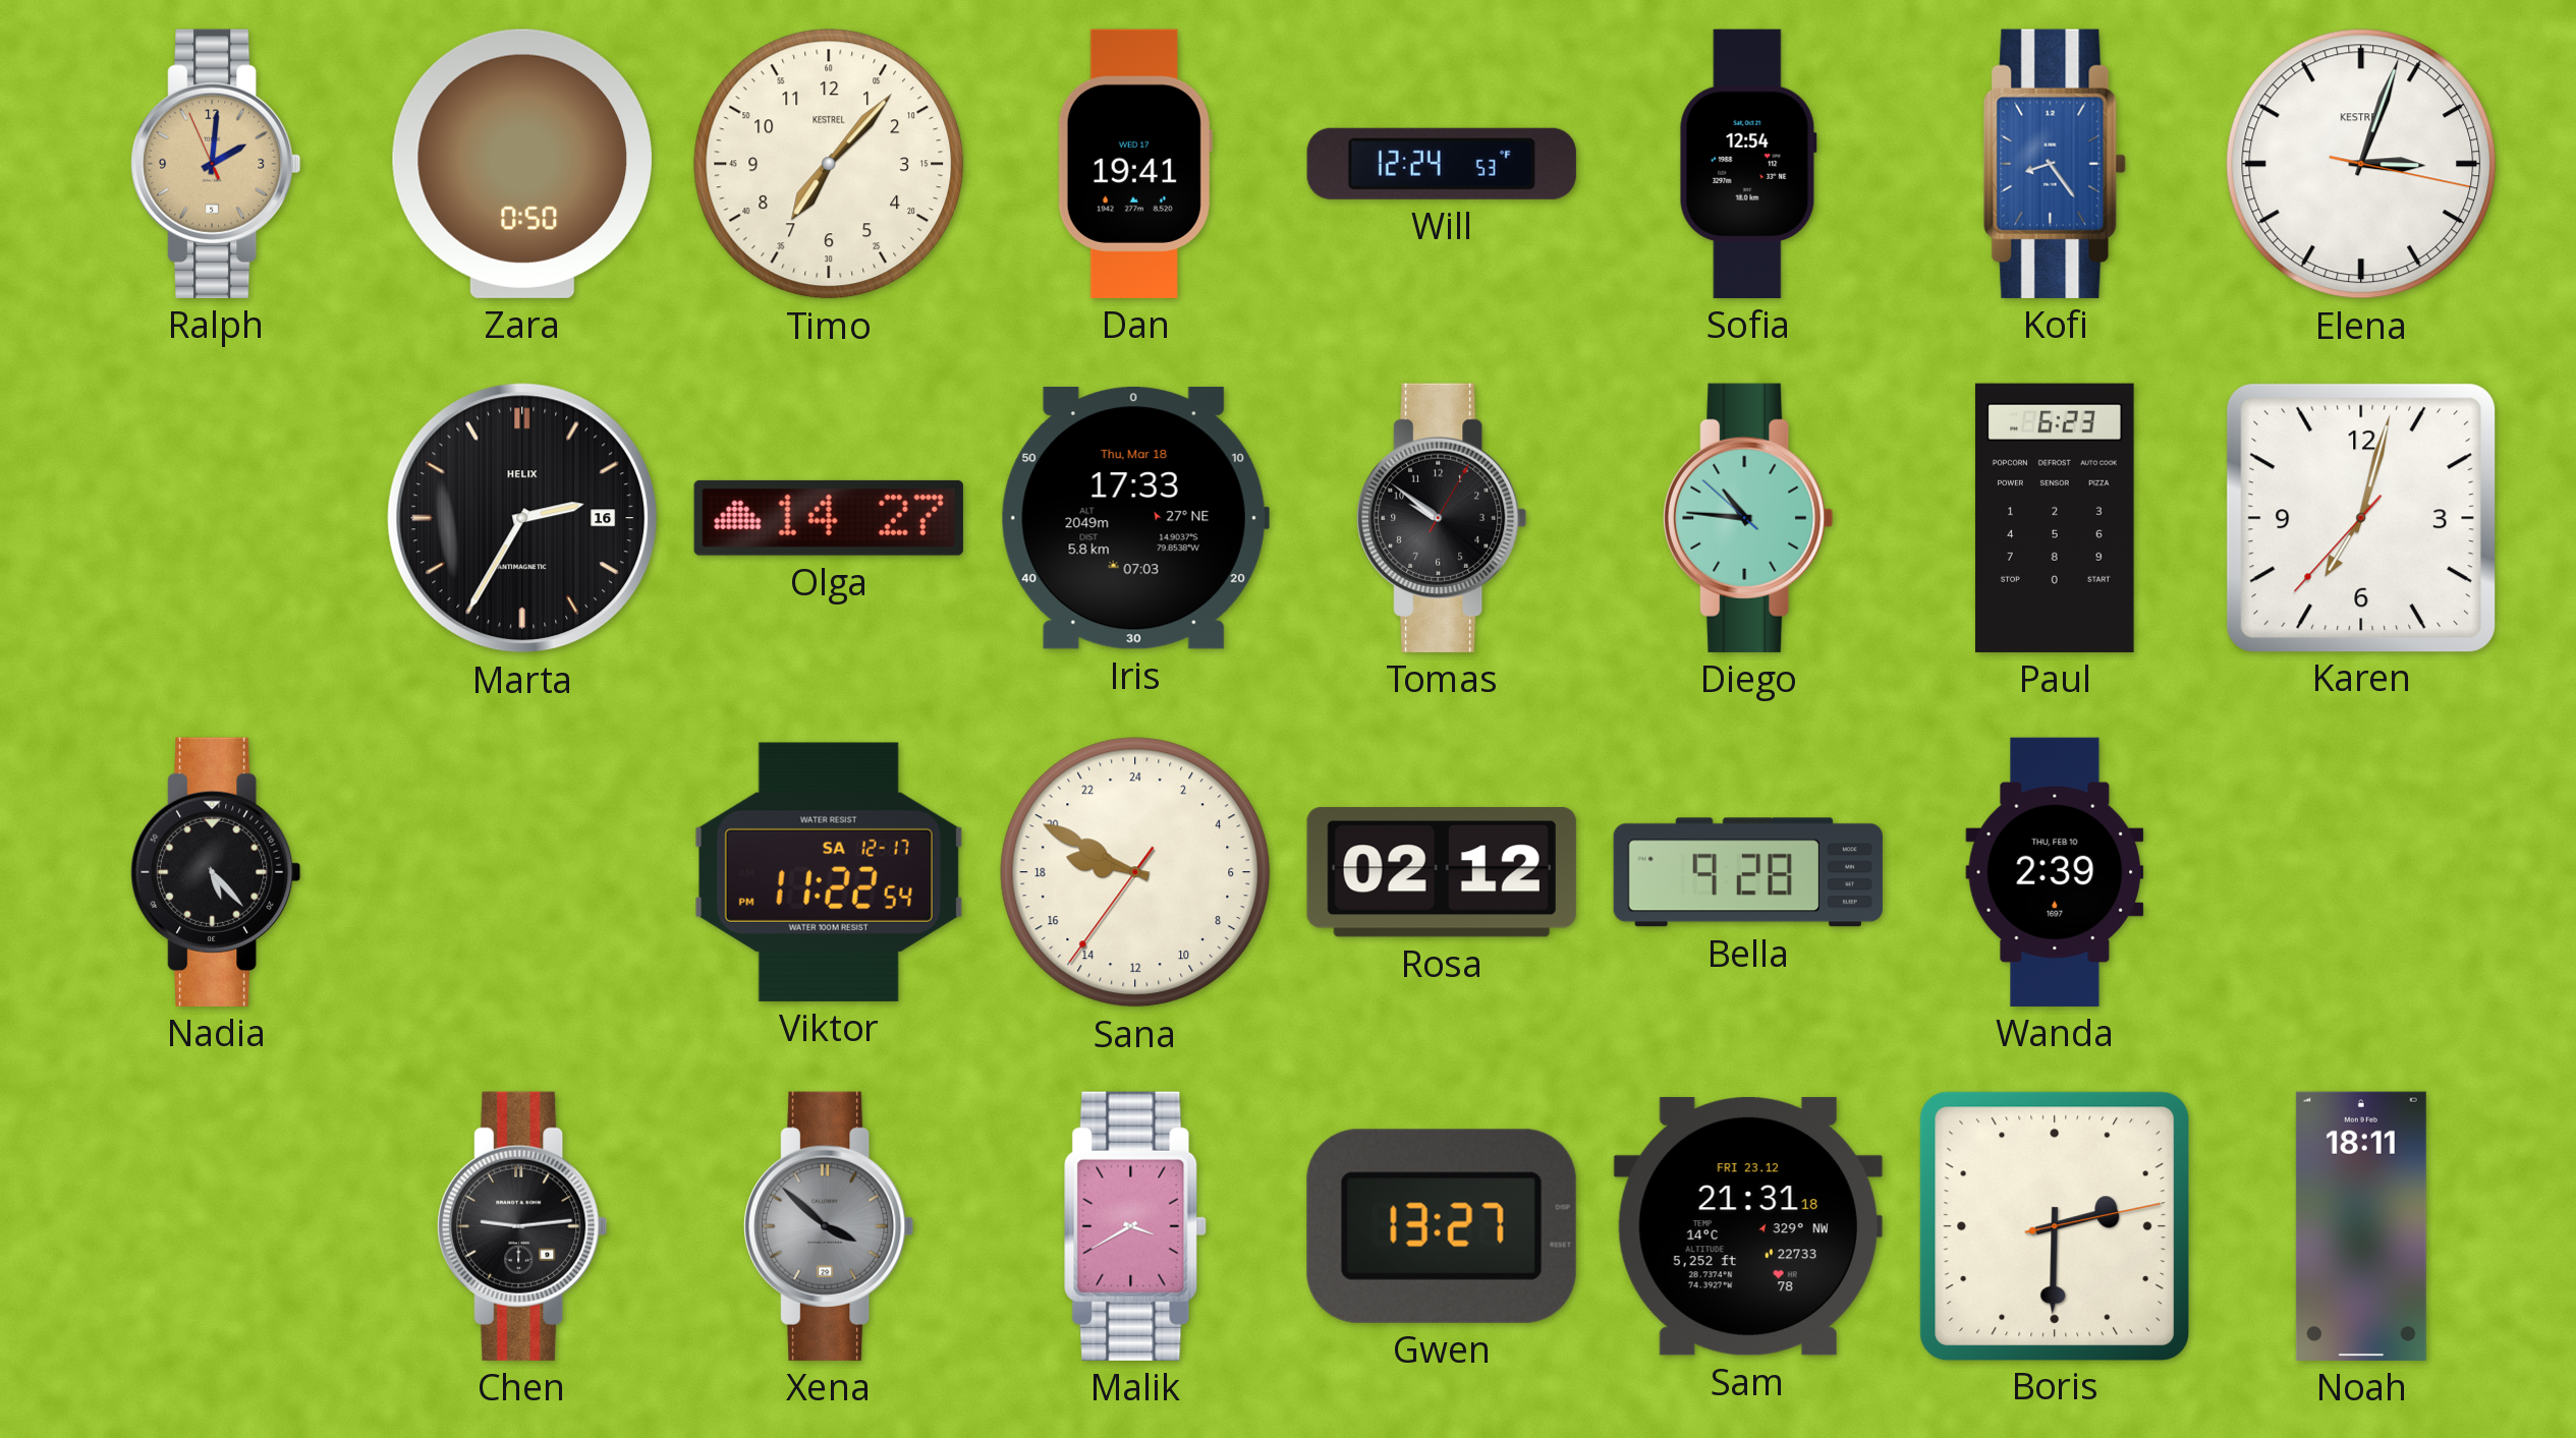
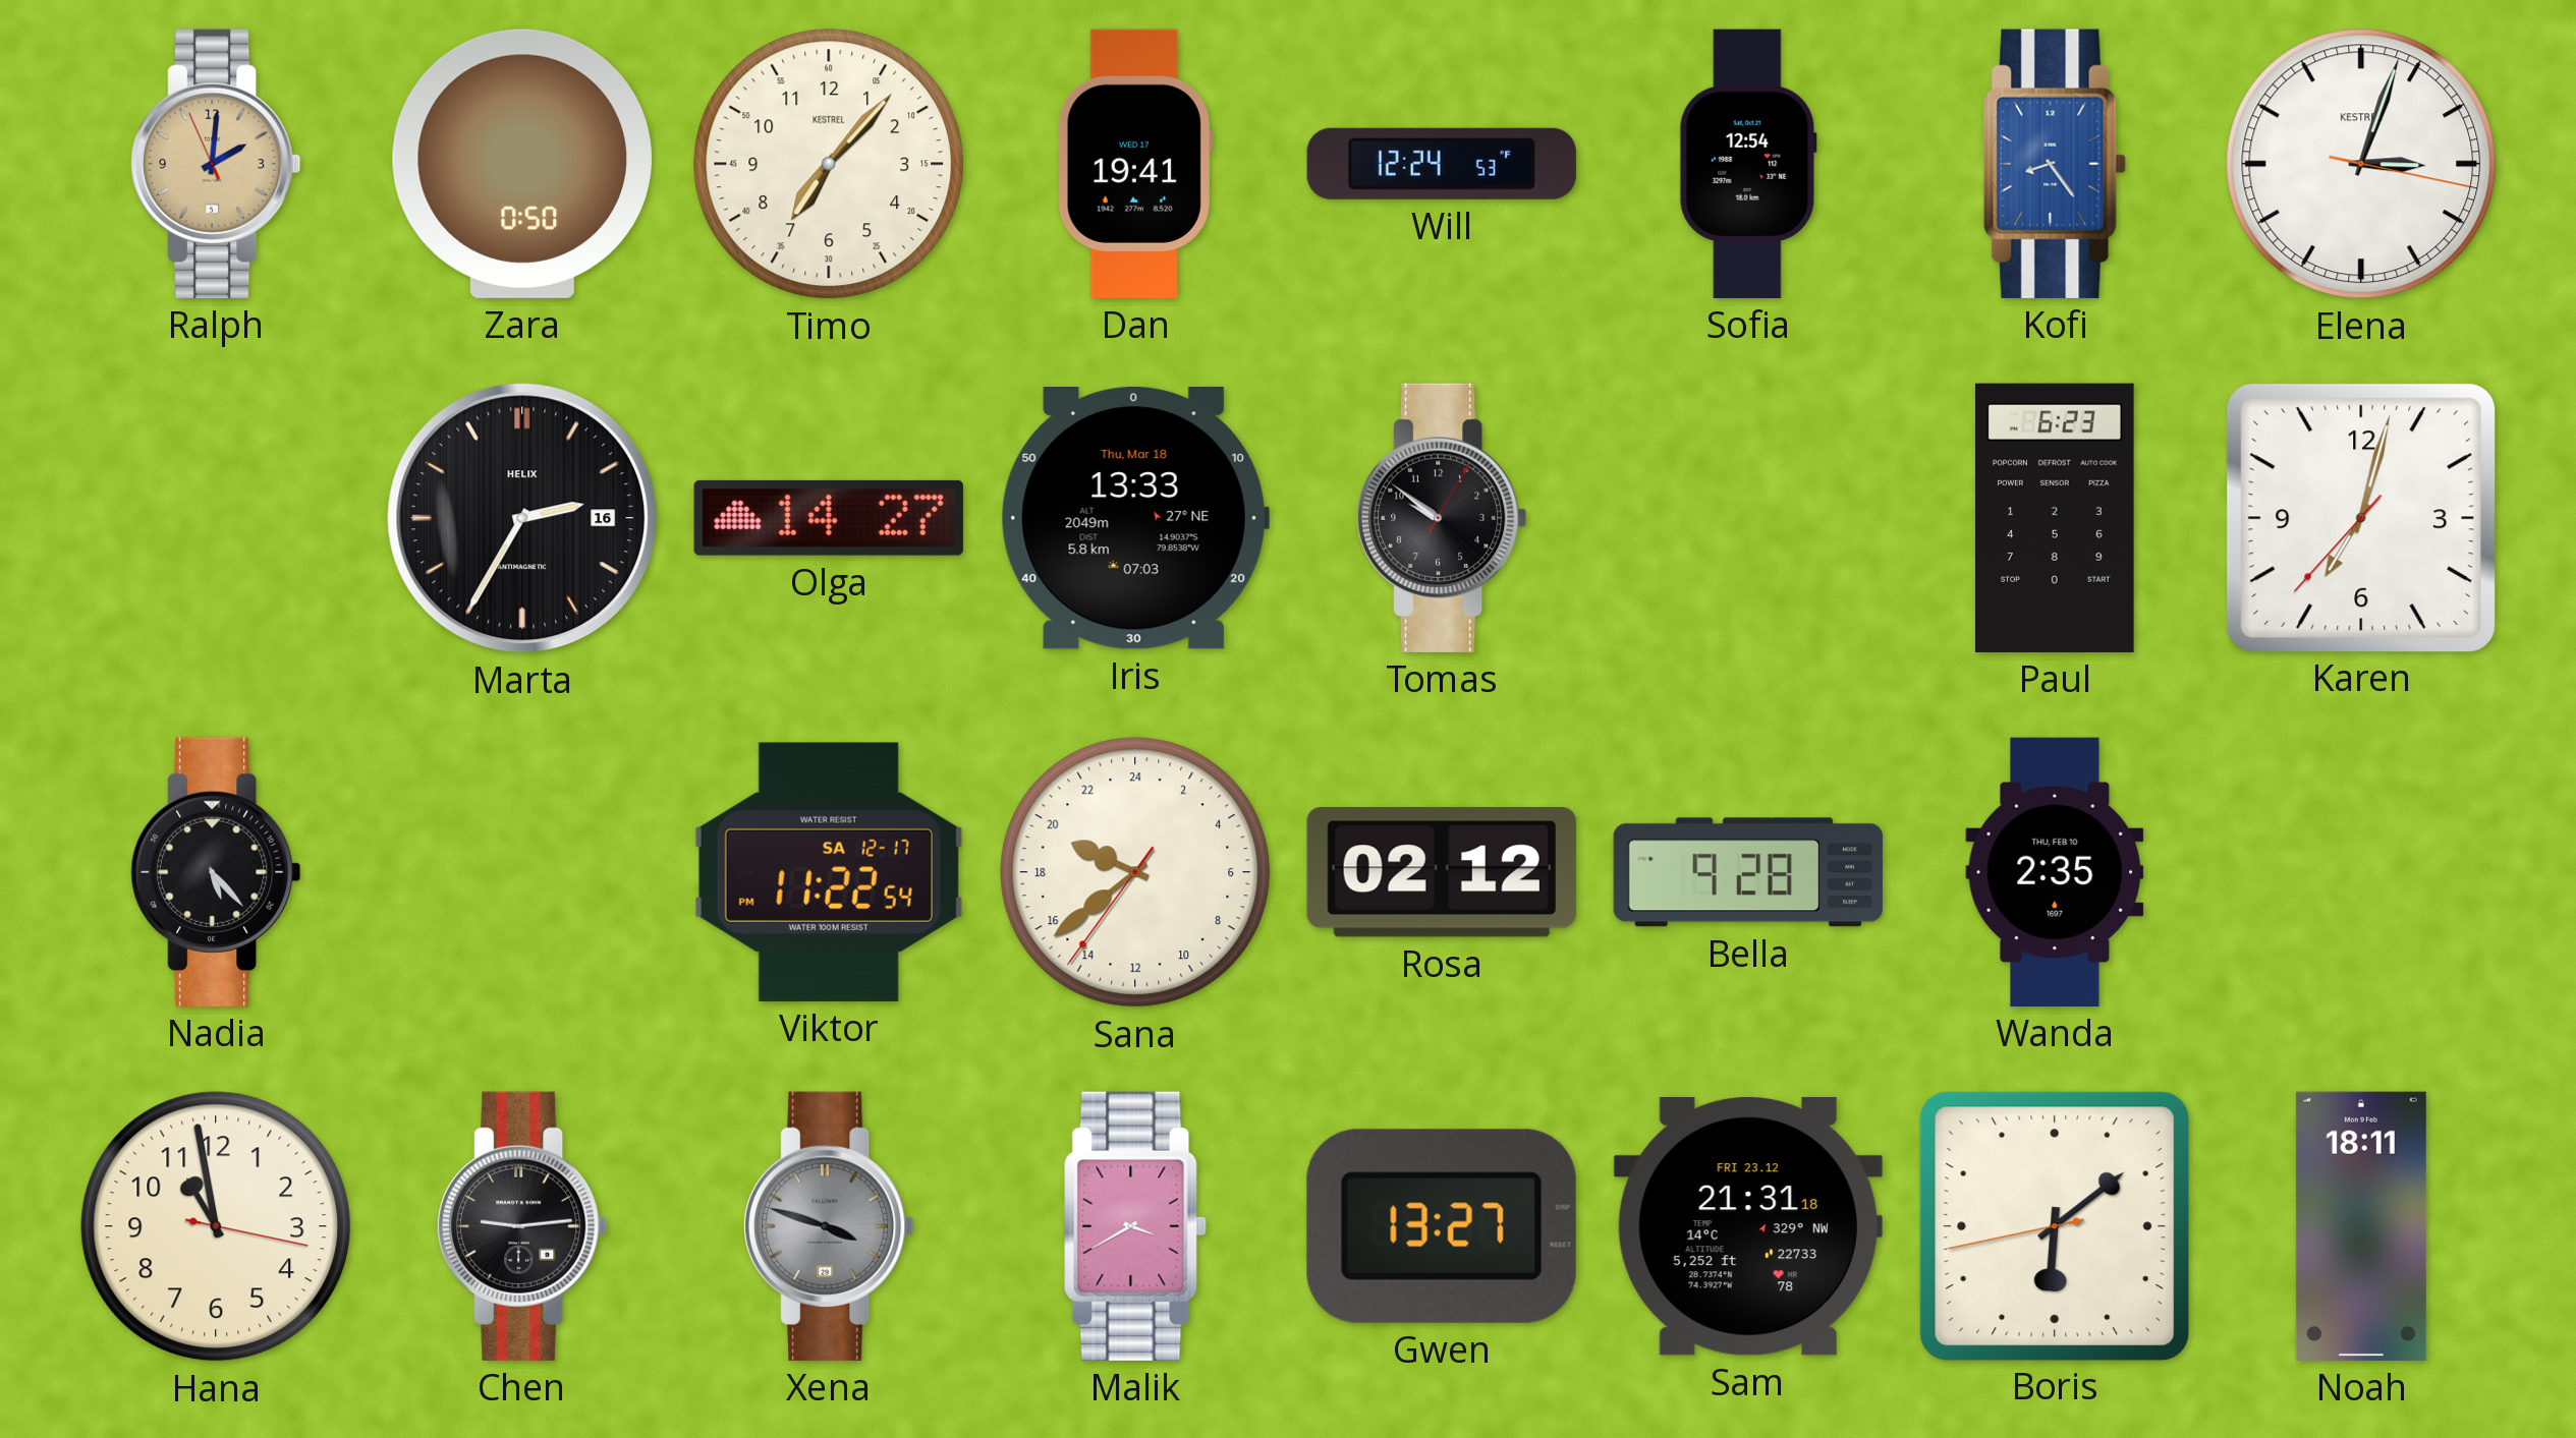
Iris: 17:33 -> 13:33 (1135, 519)
Diego: 10:45 -> none (1748, 518)
Sana: 18:49 -> 19:38 (1135, 872)
Wanda: 2:39 -> 2:35 (2055, 872)
Hana: none -> 10:58 (216, 1226)
Xena: 3:52 -> 3:48 (829, 1226)
Boris: 2:30 -> 6:08 (2054, 1225)
